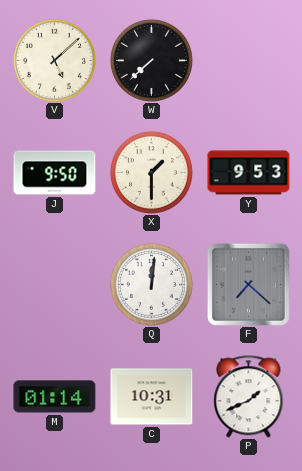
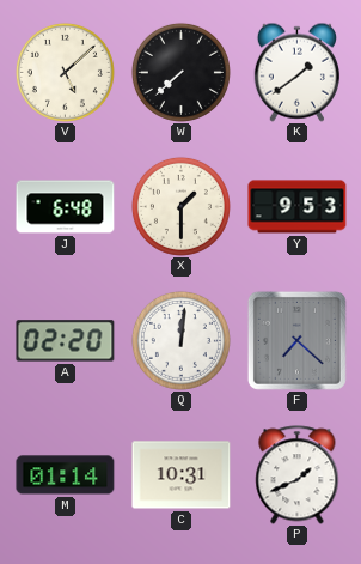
K: none -> 1:39 (296, 72)
J: 9:50 -> 6:48 (66, 207)
A: none -> 02:20 (66, 341)
